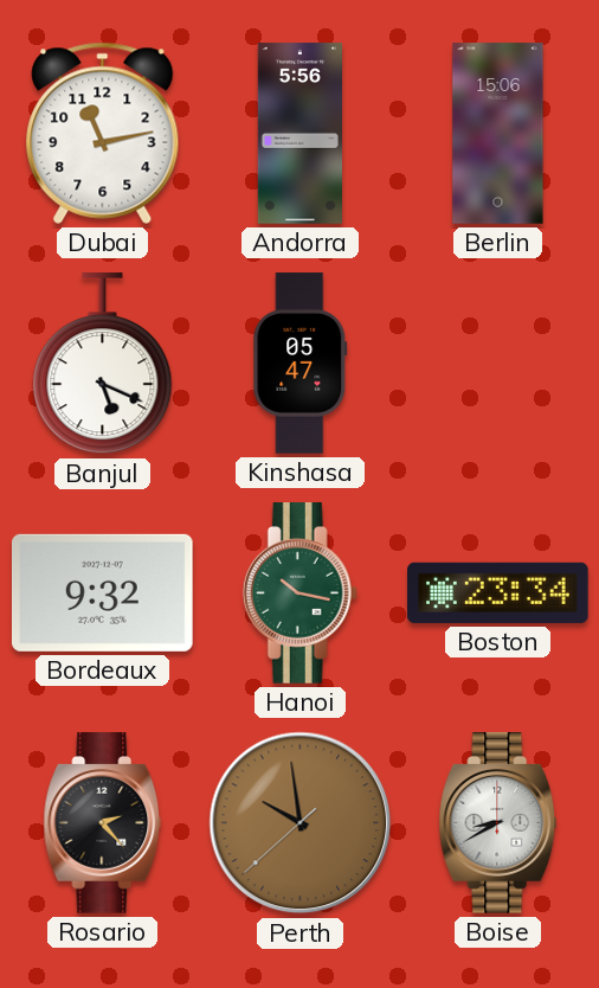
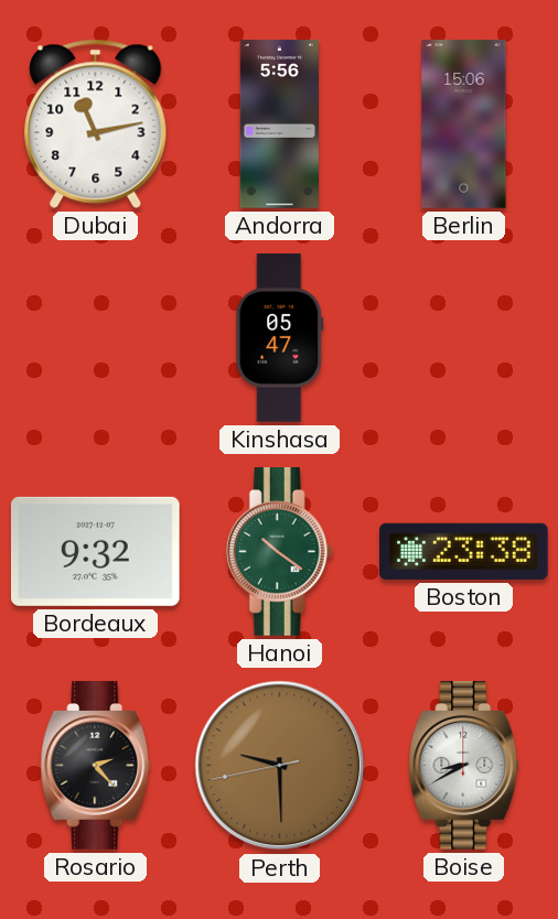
Banjul: 5:19 -> none (103, 364)
Hanoi: 10:17 -> 10:21 (279, 552)
Boston: 23:34 -> 23:38 (464, 551)
Perth: 9:58 -> 9:29 (280, 766)
